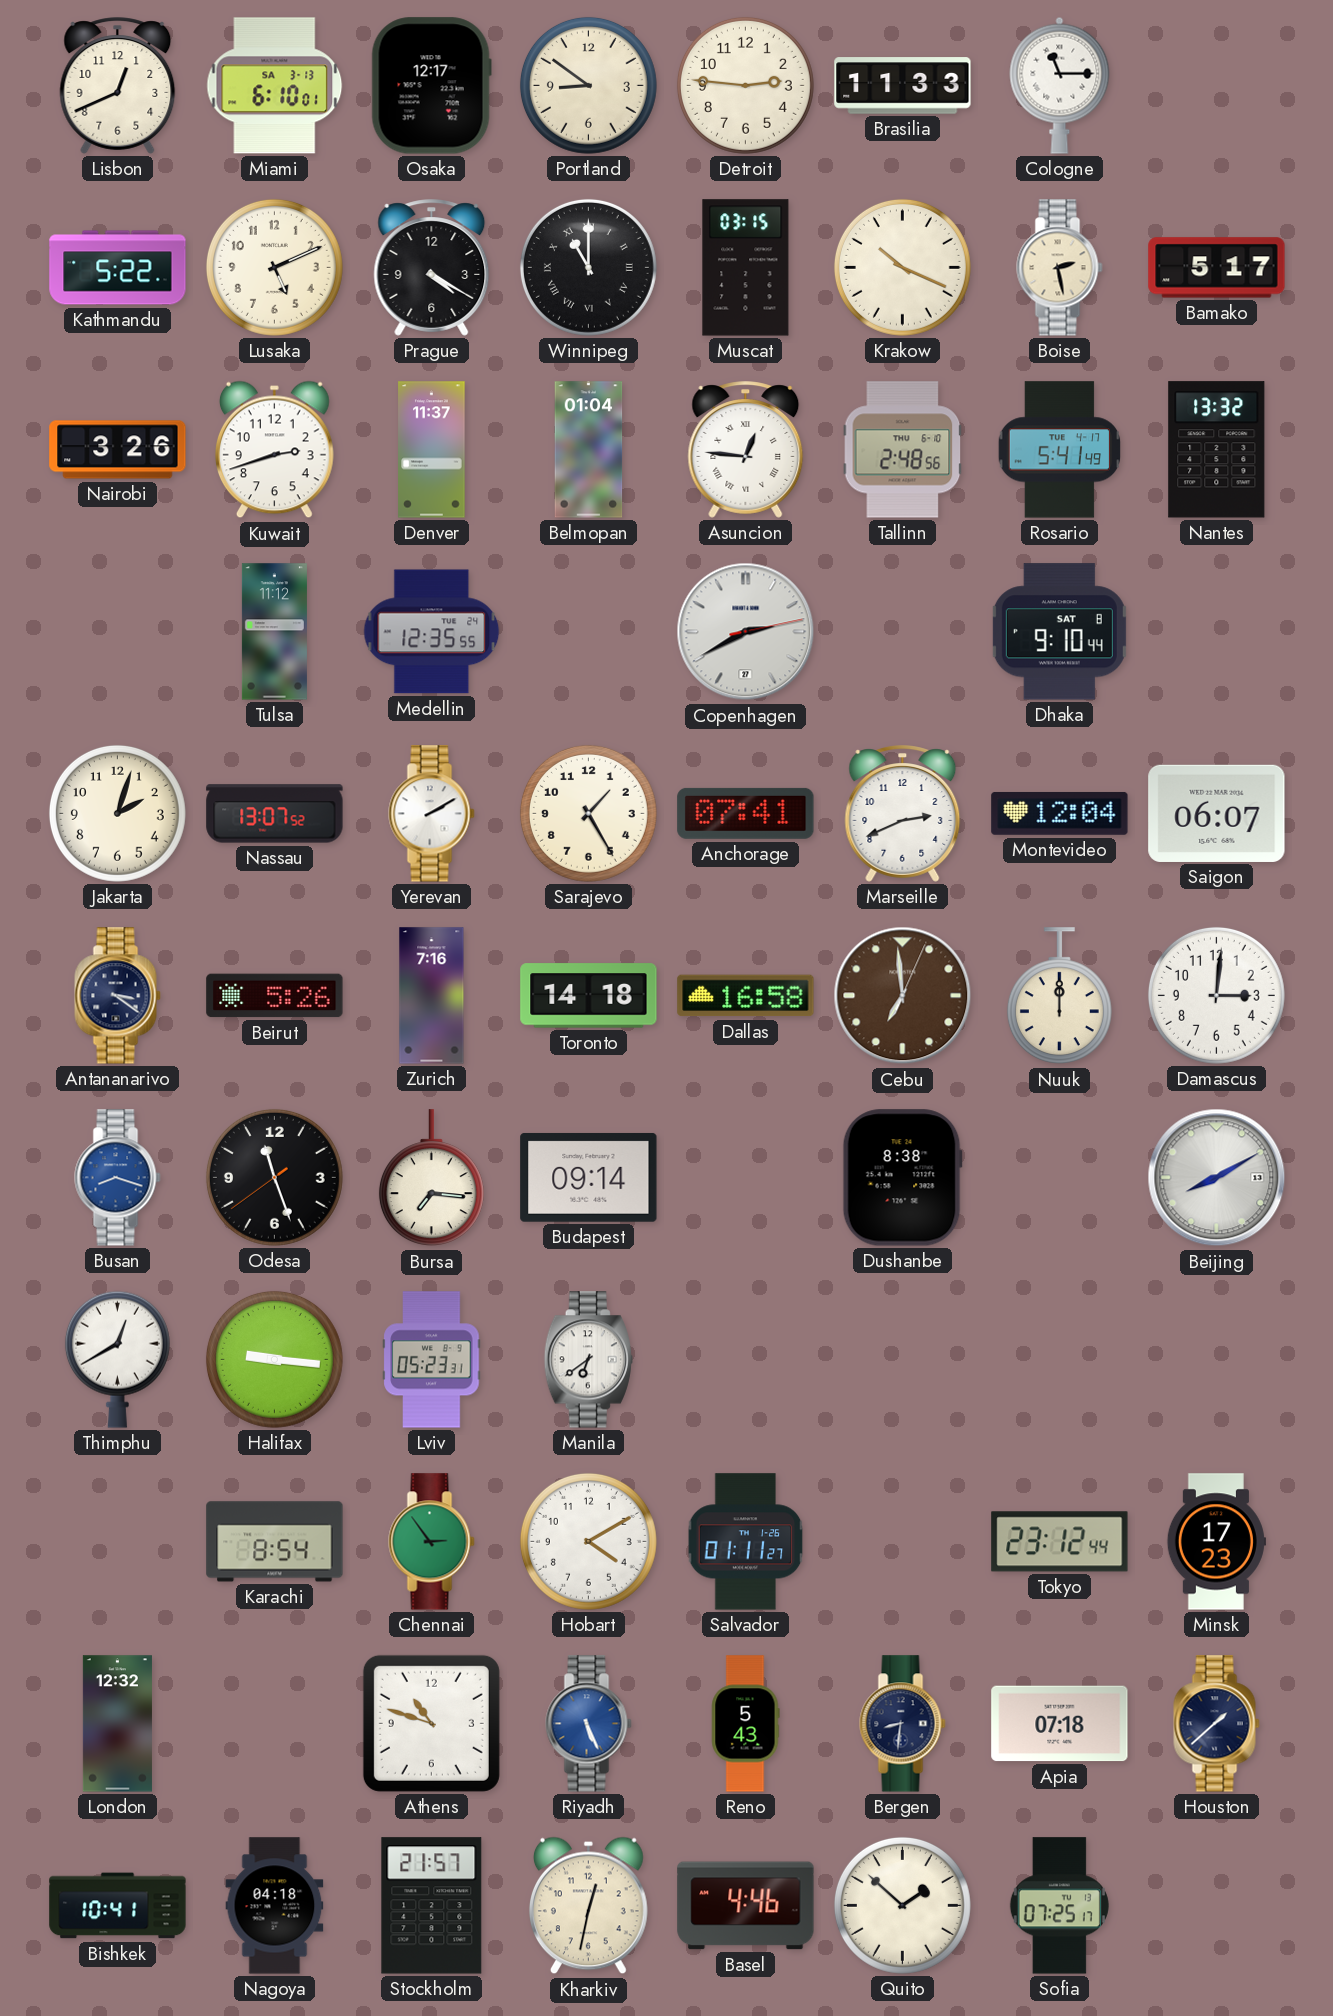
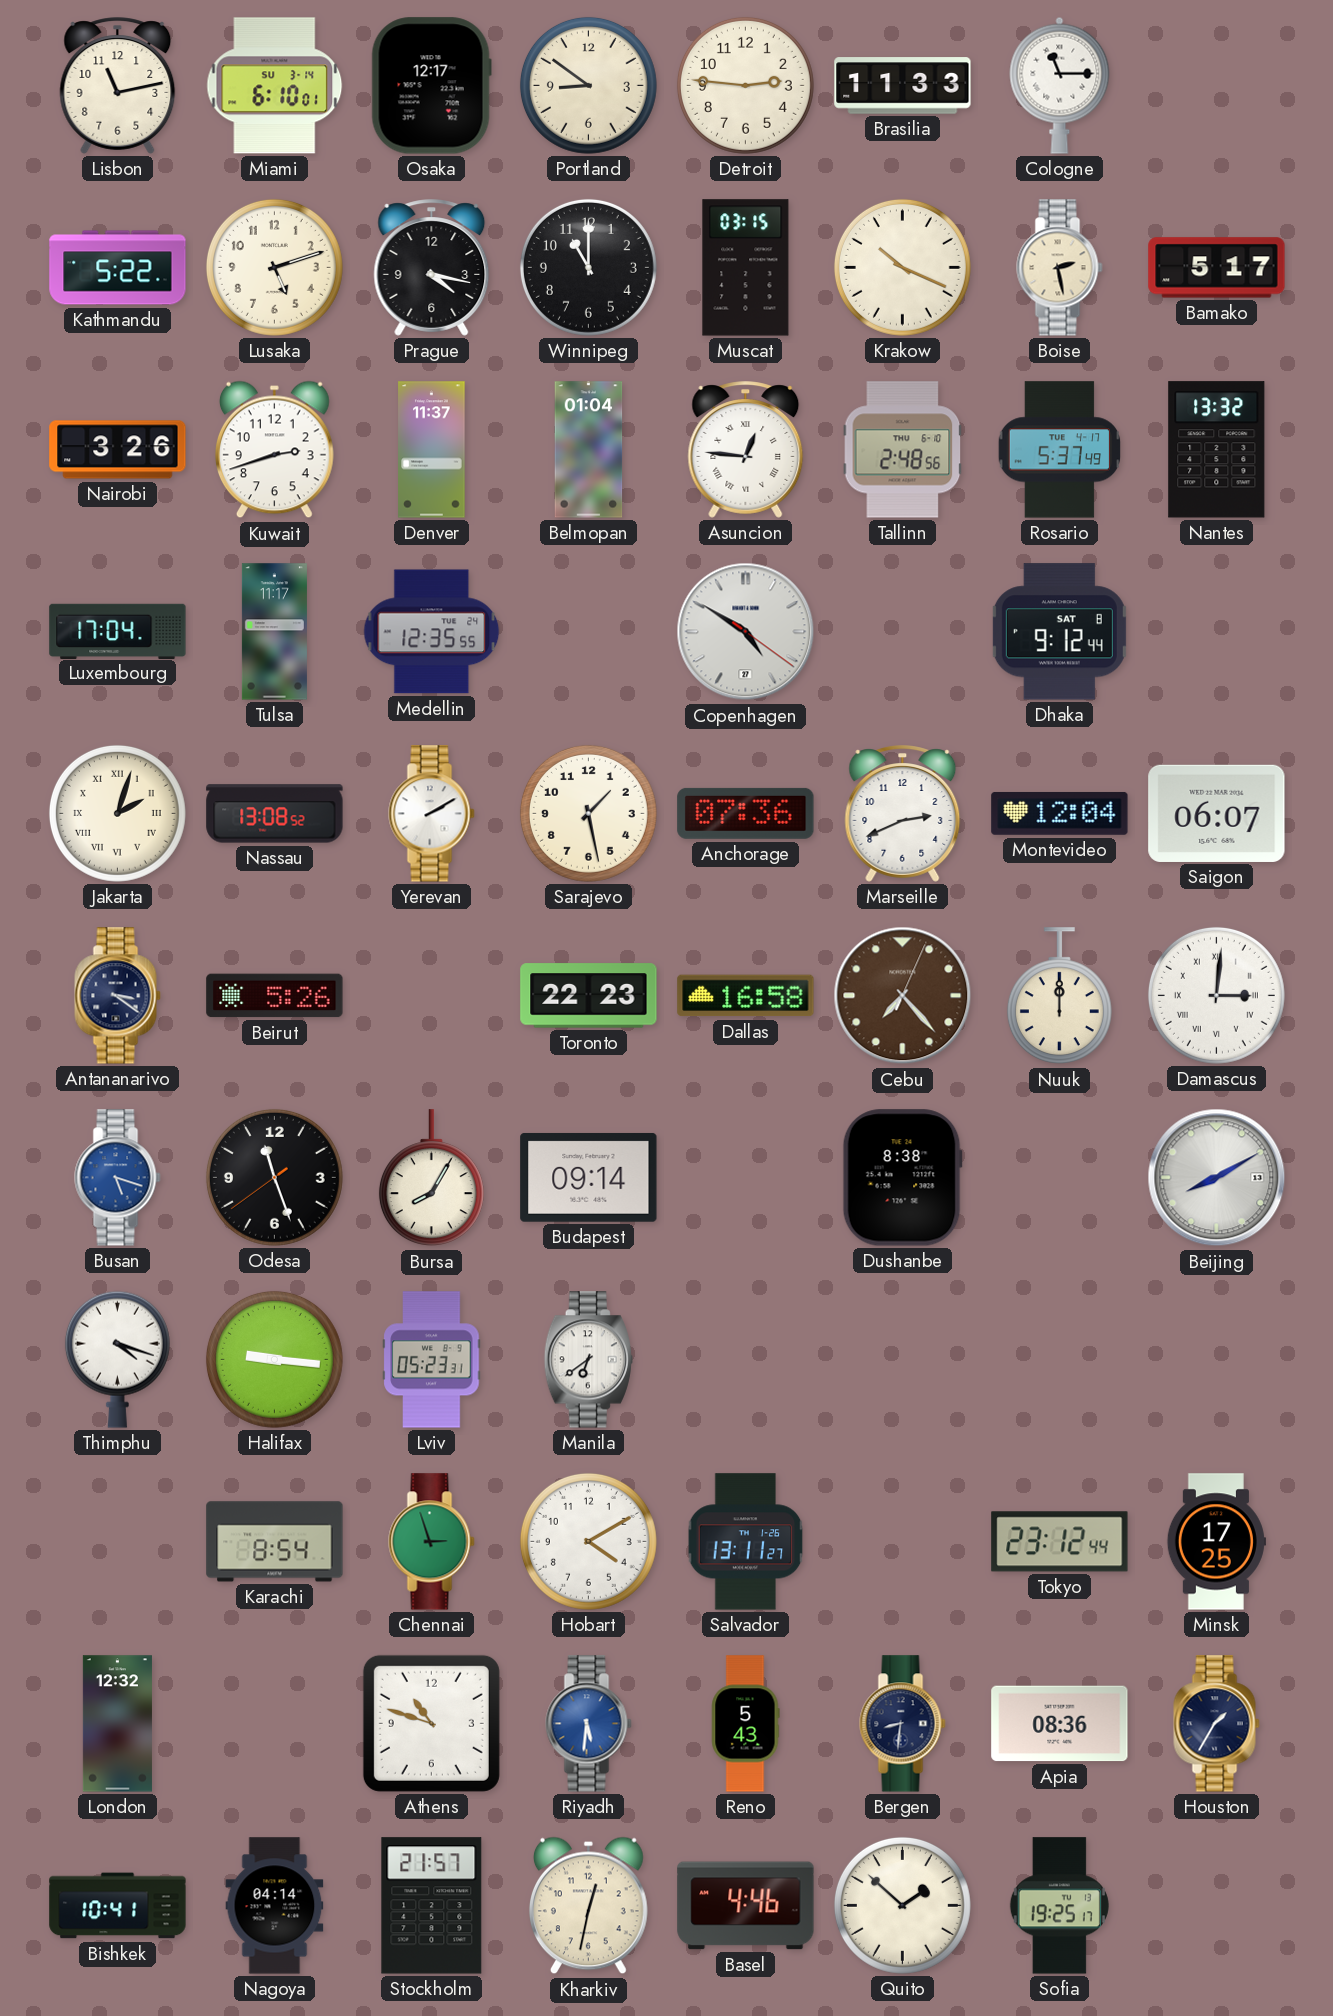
Lisbon: 12:41 -> 11:13 (118, 86)
Miami date: SA 3-13 -> SU 3-14 (275, 86)
Lusaka: 5:11 -> 5:12 (274, 267)
Prague: 4:20 -> 4:17 (432, 268)
Winnipeg numerals: Roman -> Arabic (588, 267)
Rosario: 5:41 -> 5:37 (1060, 450)
Luxembourg: none -> 17:04 (118, 631)
Tulsa: 11:12 -> 11:17 (274, 632)
Copenhagen: 2:40 -> 4:50 (746, 632)
Dhaka: 9:10 -> 9:12 (1059, 632)
Jakarta numerals: Arabic -> Roman (117, 813)
Nassau: 13:07 -> 13:08 (275, 814)
Sarajevo: 1:25 -> 1:28 (588, 813)
Anchorage: 07:41 -> 07:36 (746, 813)
Zurich: 7:16 -> none (432, 996)
Toronto: 14:18 -> 22:23 (589, 996)
Cebu: 6:59 -> 7:23 (903, 996)
Damascus numerals: Arabic -> Roman (1216, 995)
Busan: 8:18 -> 5:18 (118, 1178)
Bursa: 7:16 -> 8:05 (431, 1178)
Thimphu: 12:40 -> 4:18 (117, 1359)
Chennai: 2:54 -> 2:57 (432, 1542)
Salvador: 01:11 -> 13:11 (746, 1542)
Minsk: 17:23 -> 17:25 (1216, 1542)
Riyadh: 5:26 -> 5:31 (589, 1724)
Apia: 07:18 -> 08:36 (1060, 1724)
Houston: 1:38 -> 1:35 (1217, 1724)
Nagoya: 04:18 -> 04:14 (275, 1906)
Sofia: 07:25 -> 19:25 (1059, 1906)
